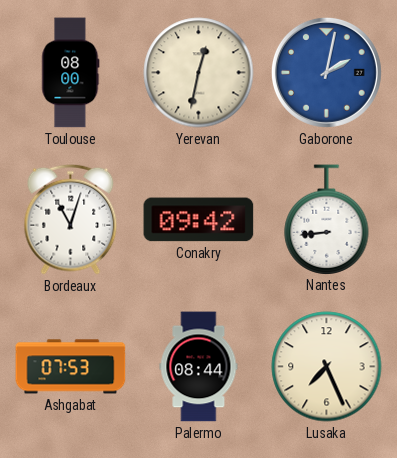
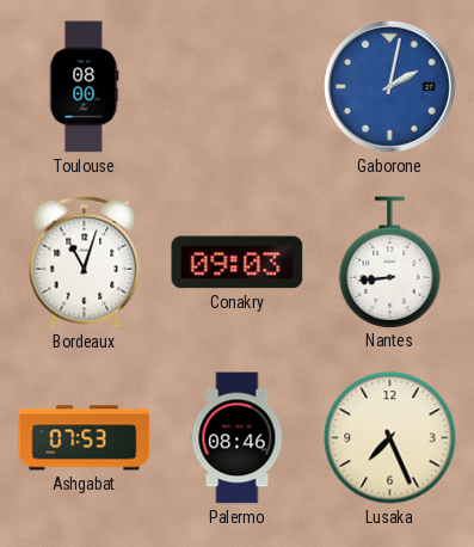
Yerevan: 12:32 -> none (199, 73)
Conakry: 09:42 -> 09:03 (238, 263)
Palermo: 08:44 -> 08:46 (238, 438)
